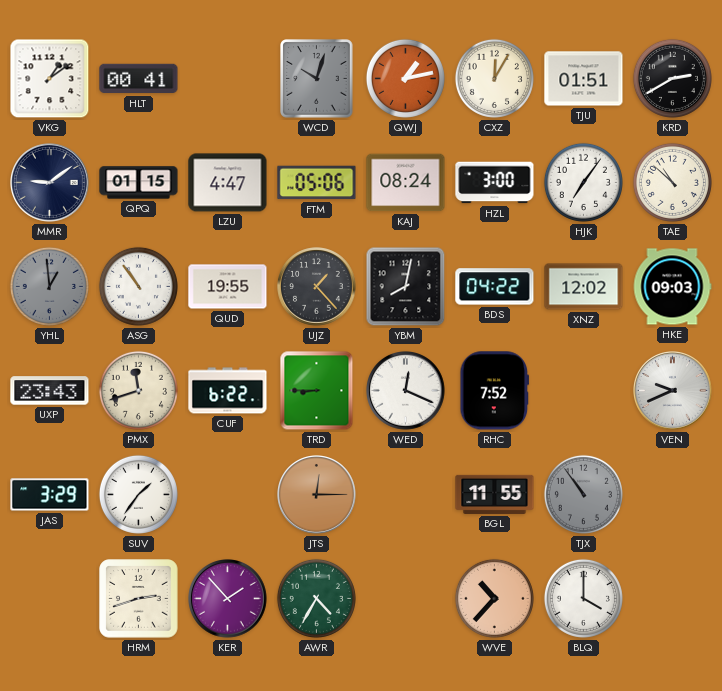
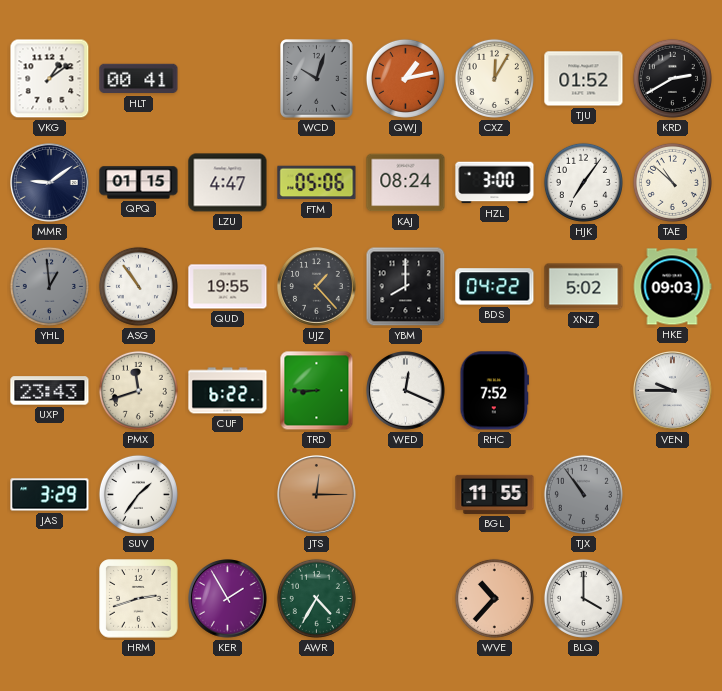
TJU: 01:51 -> 01:52 (584, 79)
YBM: 8:02 -> 8:00 (406, 287)
XNZ: 12:02 -> 5:02 (584, 287)
VEN: 9:41 -> 9:45 (673, 391)
KER: 1:53 -> 1:55 (228, 599)
